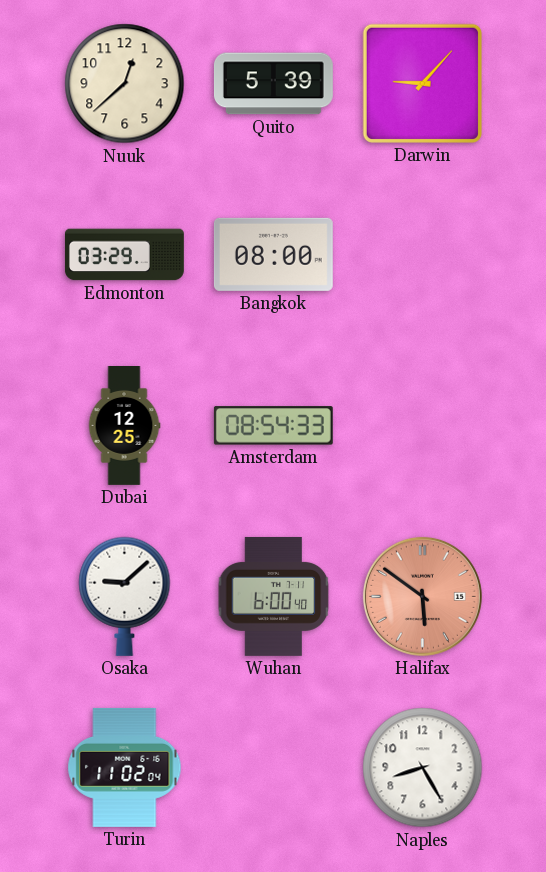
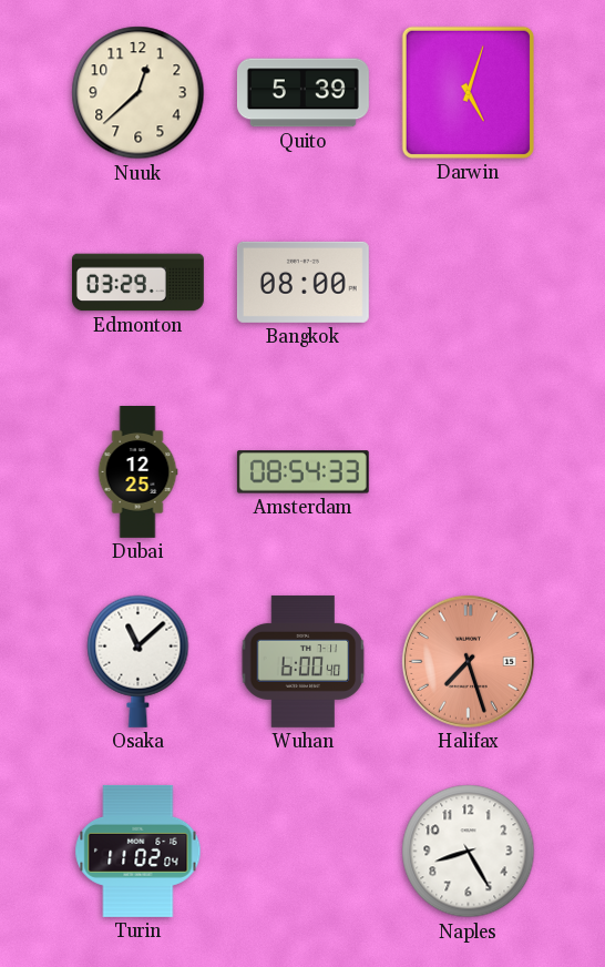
Darwin: 9:07 -> 5:03 (468, 92)
Osaka: 9:08 -> 11:08 (139, 661)
Halifax: 5:51 -> 7:27 (468, 661)
